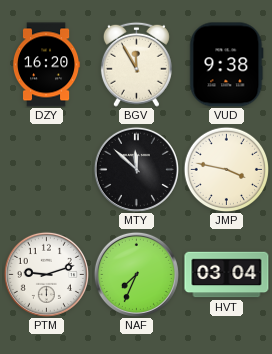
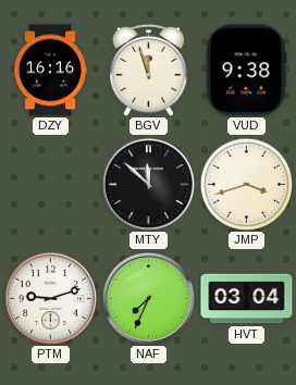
DZY: 16:20 -> 16:16 (50, 71)
BGV: 11:55 -> 11:57 (148, 70)
JMP: 3:47 -> 3:42 (246, 184)
